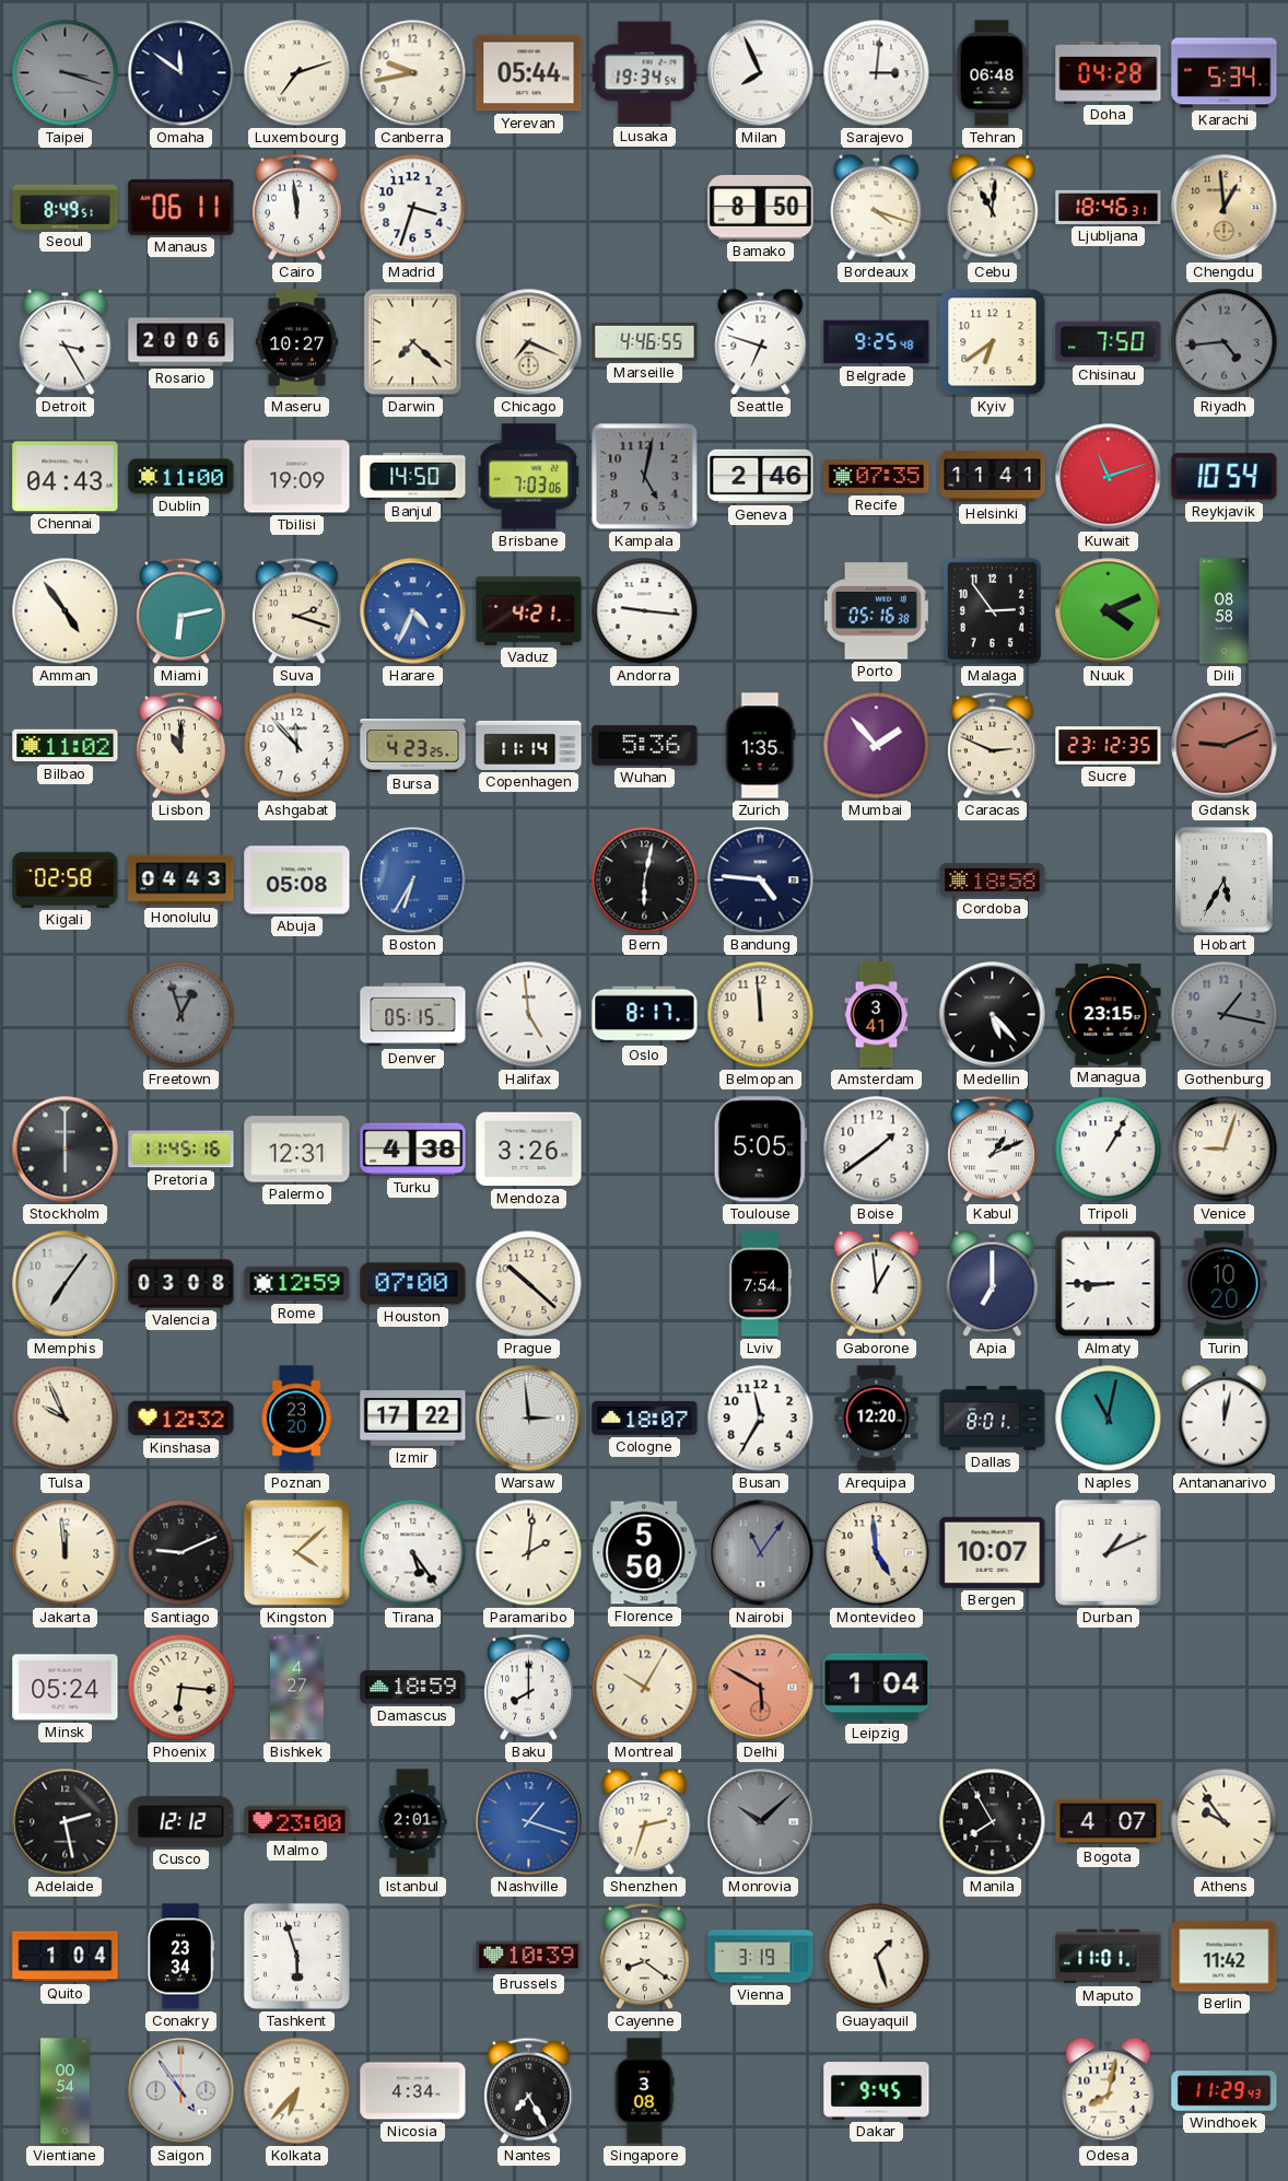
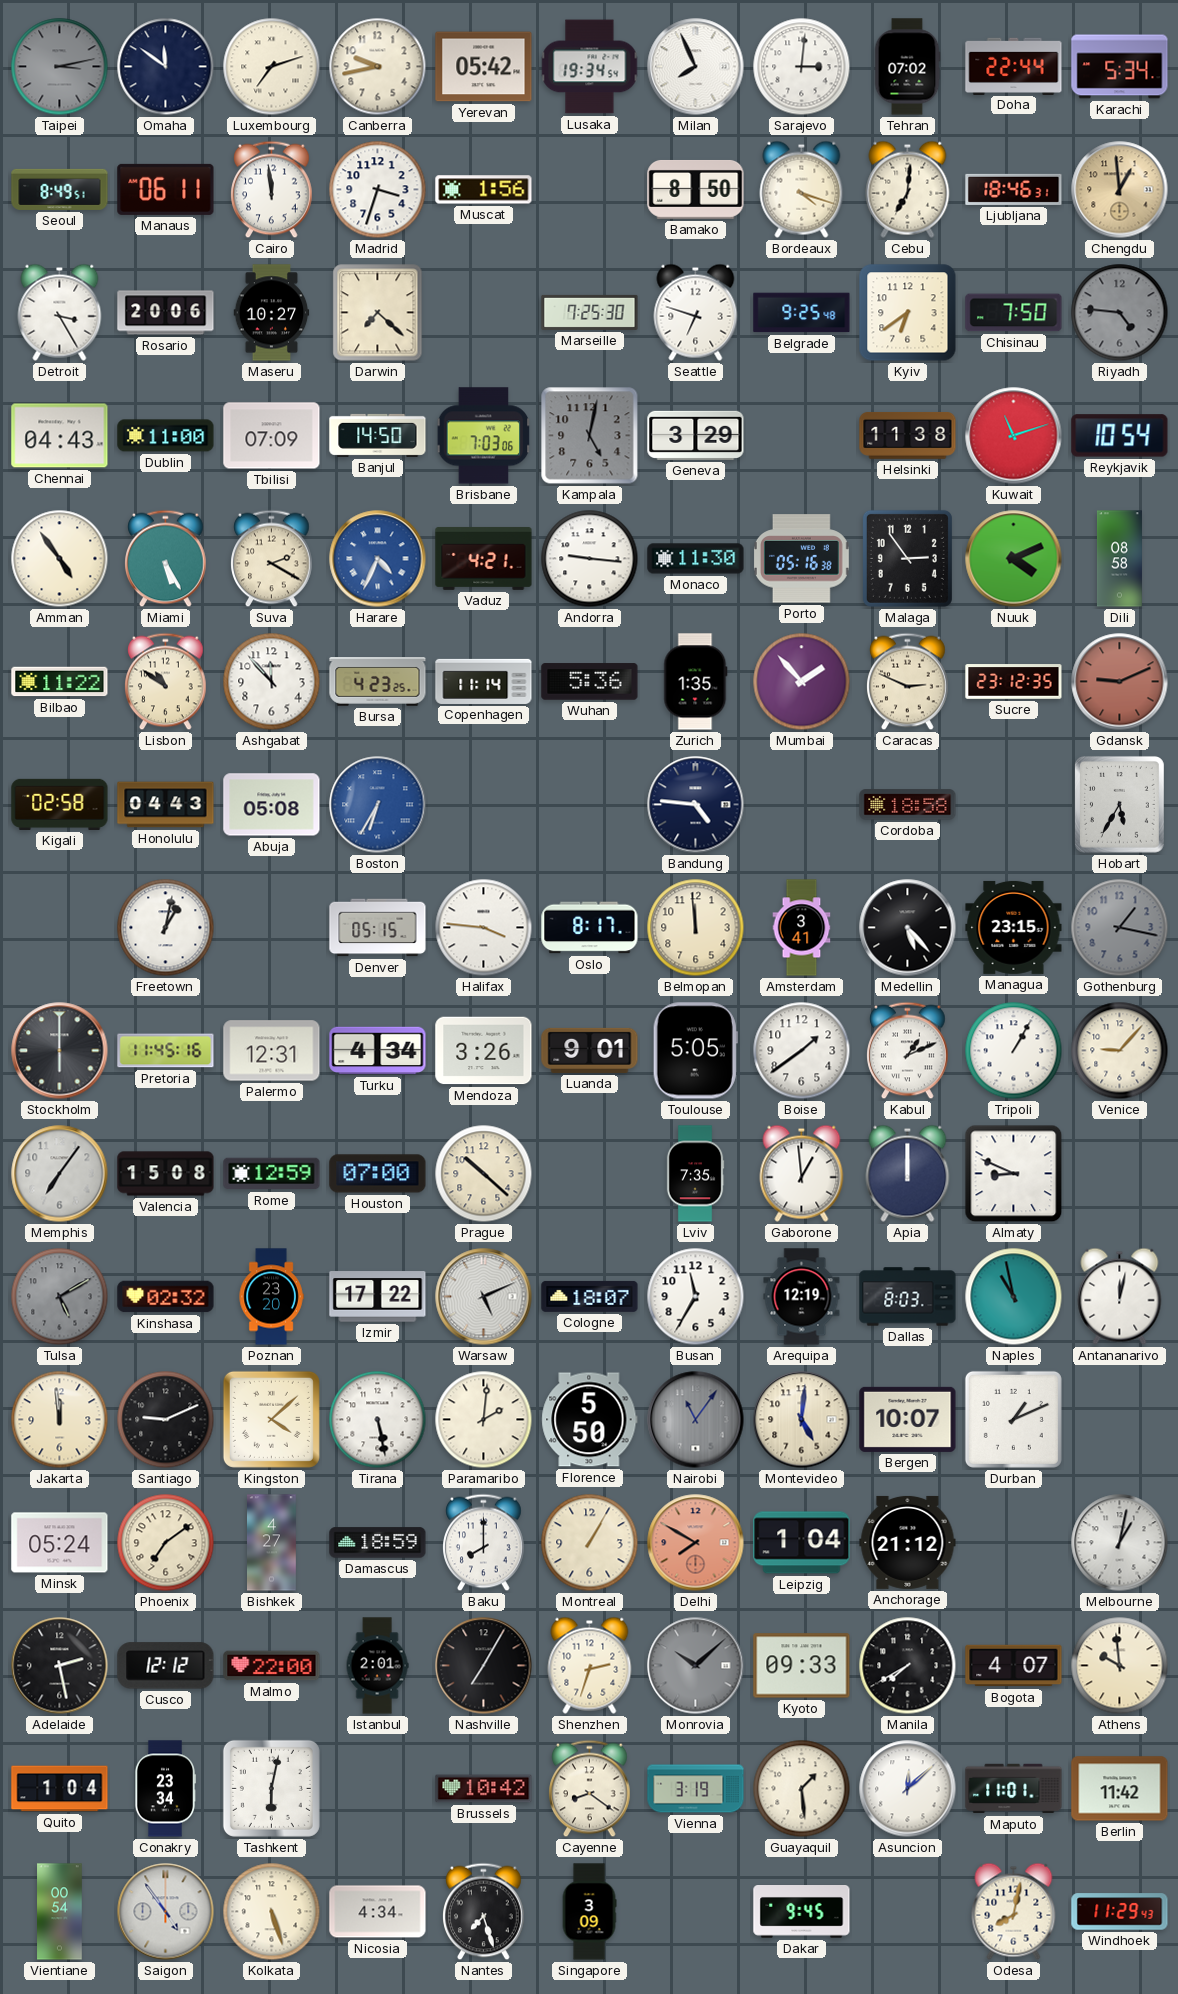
Taipei: 3:18 -> 3:13 (60, 67)
Yerevan: 05:44 -> 05:42 (484, 67)
Tehran: 06:48 -> 07:02 (907, 67)
Doha: 04:28 -> 22:44 (1014, 66)
Muscat: none -> 1:56 (484, 190)
Cebu: 11:01 -> 7:01 (908, 189)
Chicago: 7:19 -> none (529, 342)
Marseille: 4:46 -> 7:25 (590, 312)
Riyadh: 4:44 -> 4:46 (1120, 313)
Tbilisi: 19:09 -> 07:09 (272, 436)
Geneva: 2:46 -> 3:29 (696, 435)
Recife: 07:35 -> none (877, 477)
Helsinki: 11:41 -> 11:38 (908, 435)
Miami: 6:13 -> 5:25 (166, 559)
Suva: 2:18 -> 2:20 (272, 559)
Monaco: none -> 11:30 (696, 559)
Bilbao: 11:02 -> 11:22 (60, 682)
Lisbon: 11:00 -> 10:51 (166, 682)
Bern: 6:02 -> none (645, 880)
Freetown: 12:57 -> 1:02 (166, 928)
Freetown dial: grey -> white (166, 928)
Halifax: 4:59 -> 3:46 (484, 928)
Turku: 4:38 -> 4:34 (378, 1051)
Luanda: none -> 9:01 (590, 1050)
Venice: 9:03 -> 9:07 (1120, 1051)
Valencia: 03:08 -> 15:08 (166, 1174)
Lviv: 7:54 -> 7:35 (695, 1174)
Apia: 7:00 -> 12:00 (908, 1173)
Almaty: 8:45 -> 8:49 (1014, 1174)
Turin: 10:20 -> none (1225, 1284)
Tulsa: 9:56 -> 5:10 (60, 1297)
Tulsa dial: cream -> grey (60, 1297)
Kinshasa: 12:32 -> 02:32 (166, 1297)
Warsaw: 2:59 -> 5:11 (484, 1297)
Arequipa: 12:20 -> 12:19 (802, 1297)
Dallas: 8:01 -> 8:03 (908, 1297)
Naples: 11:02 -> 10:58 (1014, 1297)
Tirana: 5:24 -> 5:28 (378, 1420)
Montevideo: 4:59 -> 5:01 (802, 1420)
Phoenix: 6:16 -> 7:09 (166, 1543)
Montreal: 10:05 -> 1:05 (590, 1543)
Delhi: 5:50 -> 7:50 (696, 1543)
Anchorage: none -> 21:12 (908, 1542)
Melbourne: none -> 1:02 (1120, 1543)
Malmo: 23:00 -> 22:00 (272, 1666)
Nashville: 1:18 -> 7:05 (484, 1666)
Nashville dial: blue -> black (484, 1666)
Kyoto: none -> 09:33 (802, 1666)
Manila: 7:55 -> 7:40 (908, 1666)
Athens: 9:54 -> 9:59 (1120, 1666)
Tashkent: 5:57 -> 6:02 (271, 1788)
Brussels: 10:39 -> 10:42 (484, 1789)
Guayaquil: 1:27 -> 1:29 (802, 1789)
Asuncion: none -> 12:08 (908, 1789)
Kolkata: 6:37 -> 5:27 (272, 1912)
Nantes: 7:25 -> 7:27 (484, 1912)
Singapore: 3:08 -> 3:09 (589, 1912)
